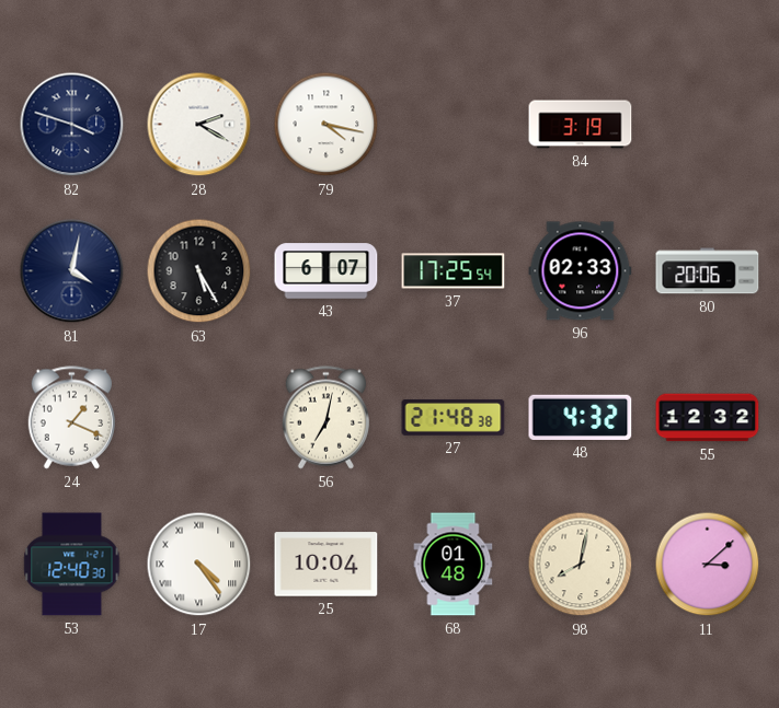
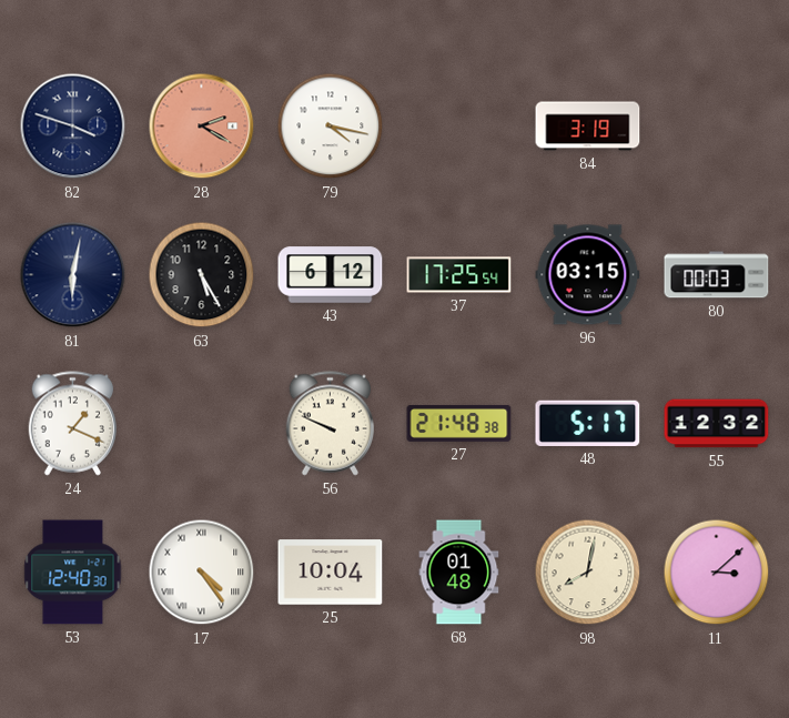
28 dial: white -> salmon (202, 127)
81: 4:02 -> 6:02 (73, 275)
43: 6:07 -> 6:12 (331, 275)
96: 02:33 -> 03:15 (588, 275)
80: 20:06 -> 00:03 (717, 275)
56: 7:02 -> 9:49 (331, 424)
48: 4:32 -> 5:17 (588, 423)
